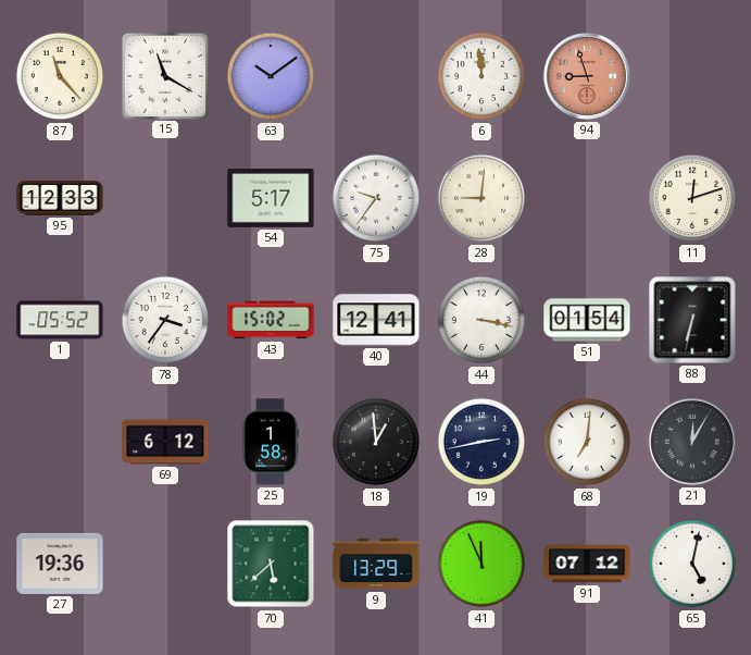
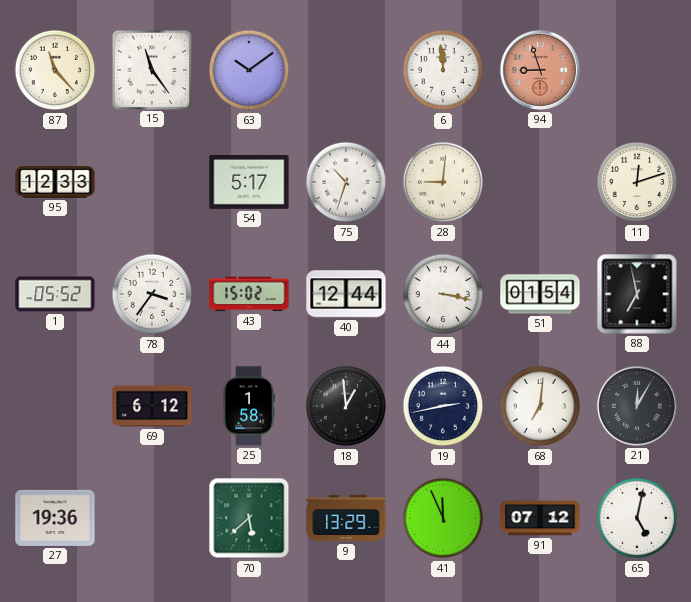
15: 11:20 -> 11:24 (151, 69)
75: 9:36 -> 10:33 (346, 182)
40: 12:41 -> 12:44 (346, 294)
88: 6:32 -> 6:58 (637, 294)
